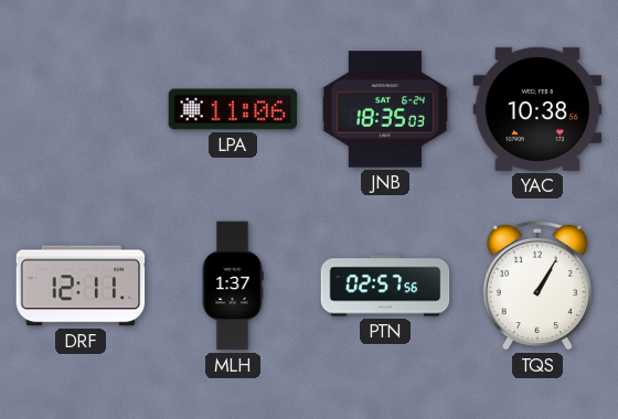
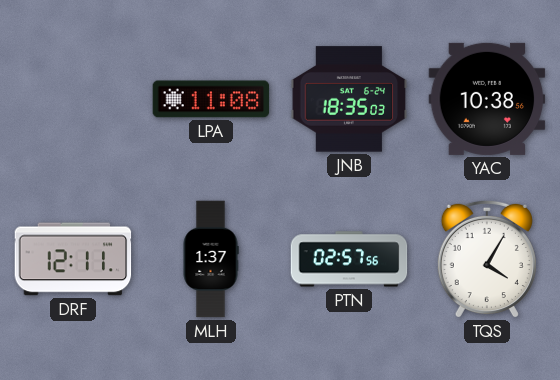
LPA: 11:06 -> 11:08 (211, 99)
TQS: 1:05 -> 4:05 (487, 259)
